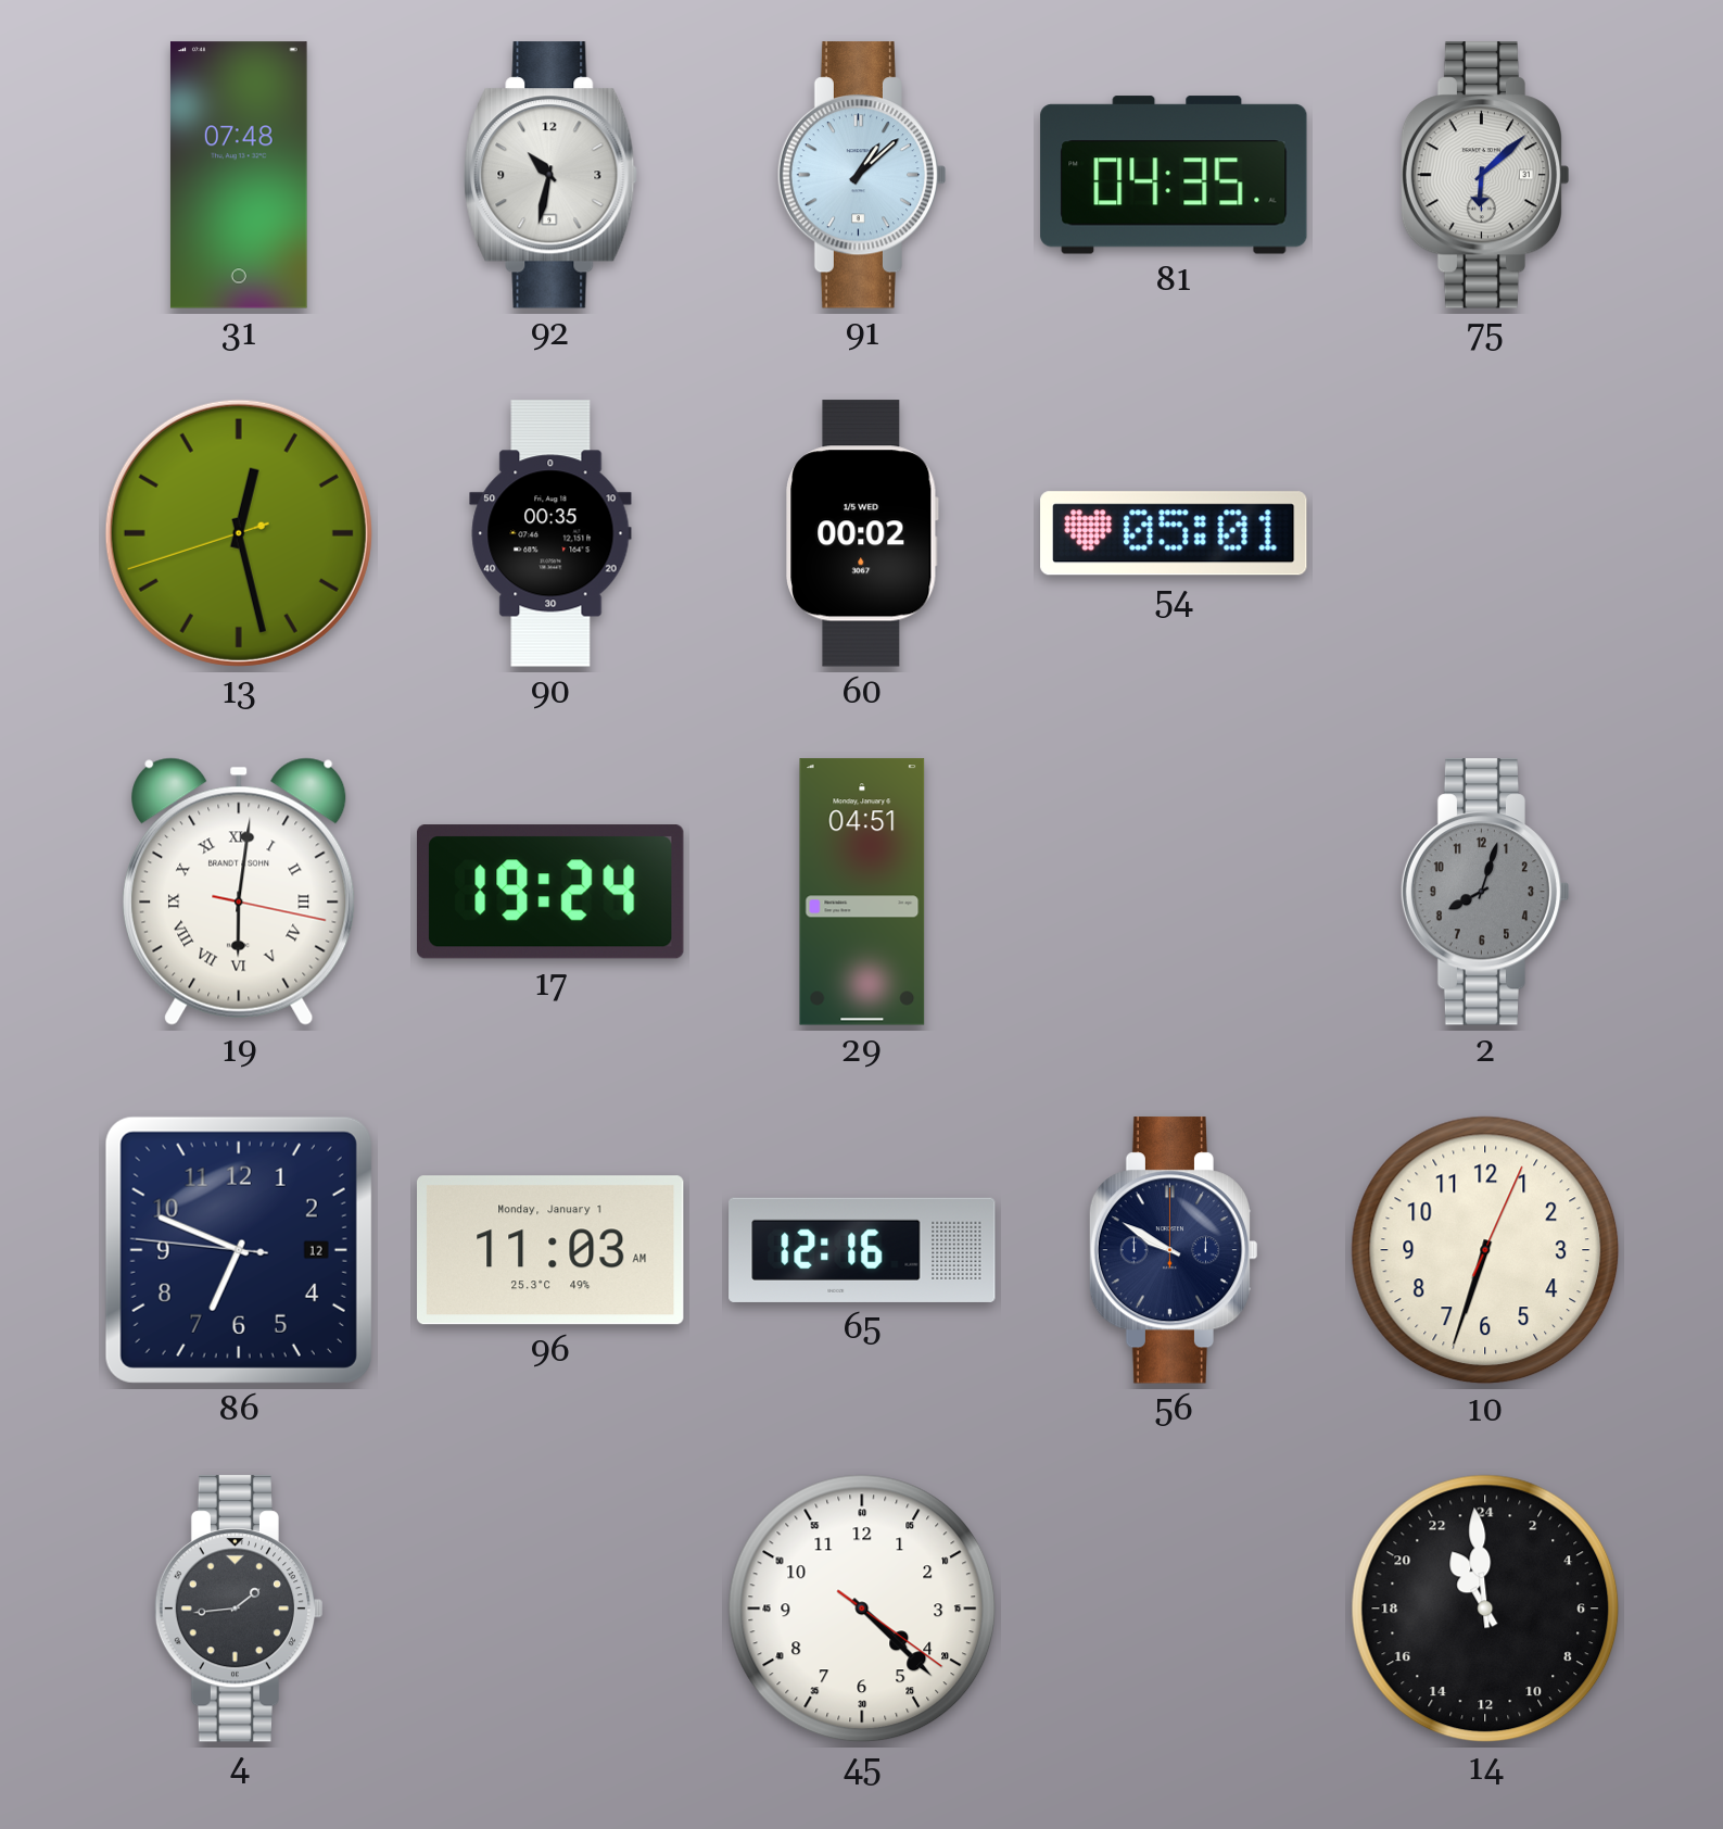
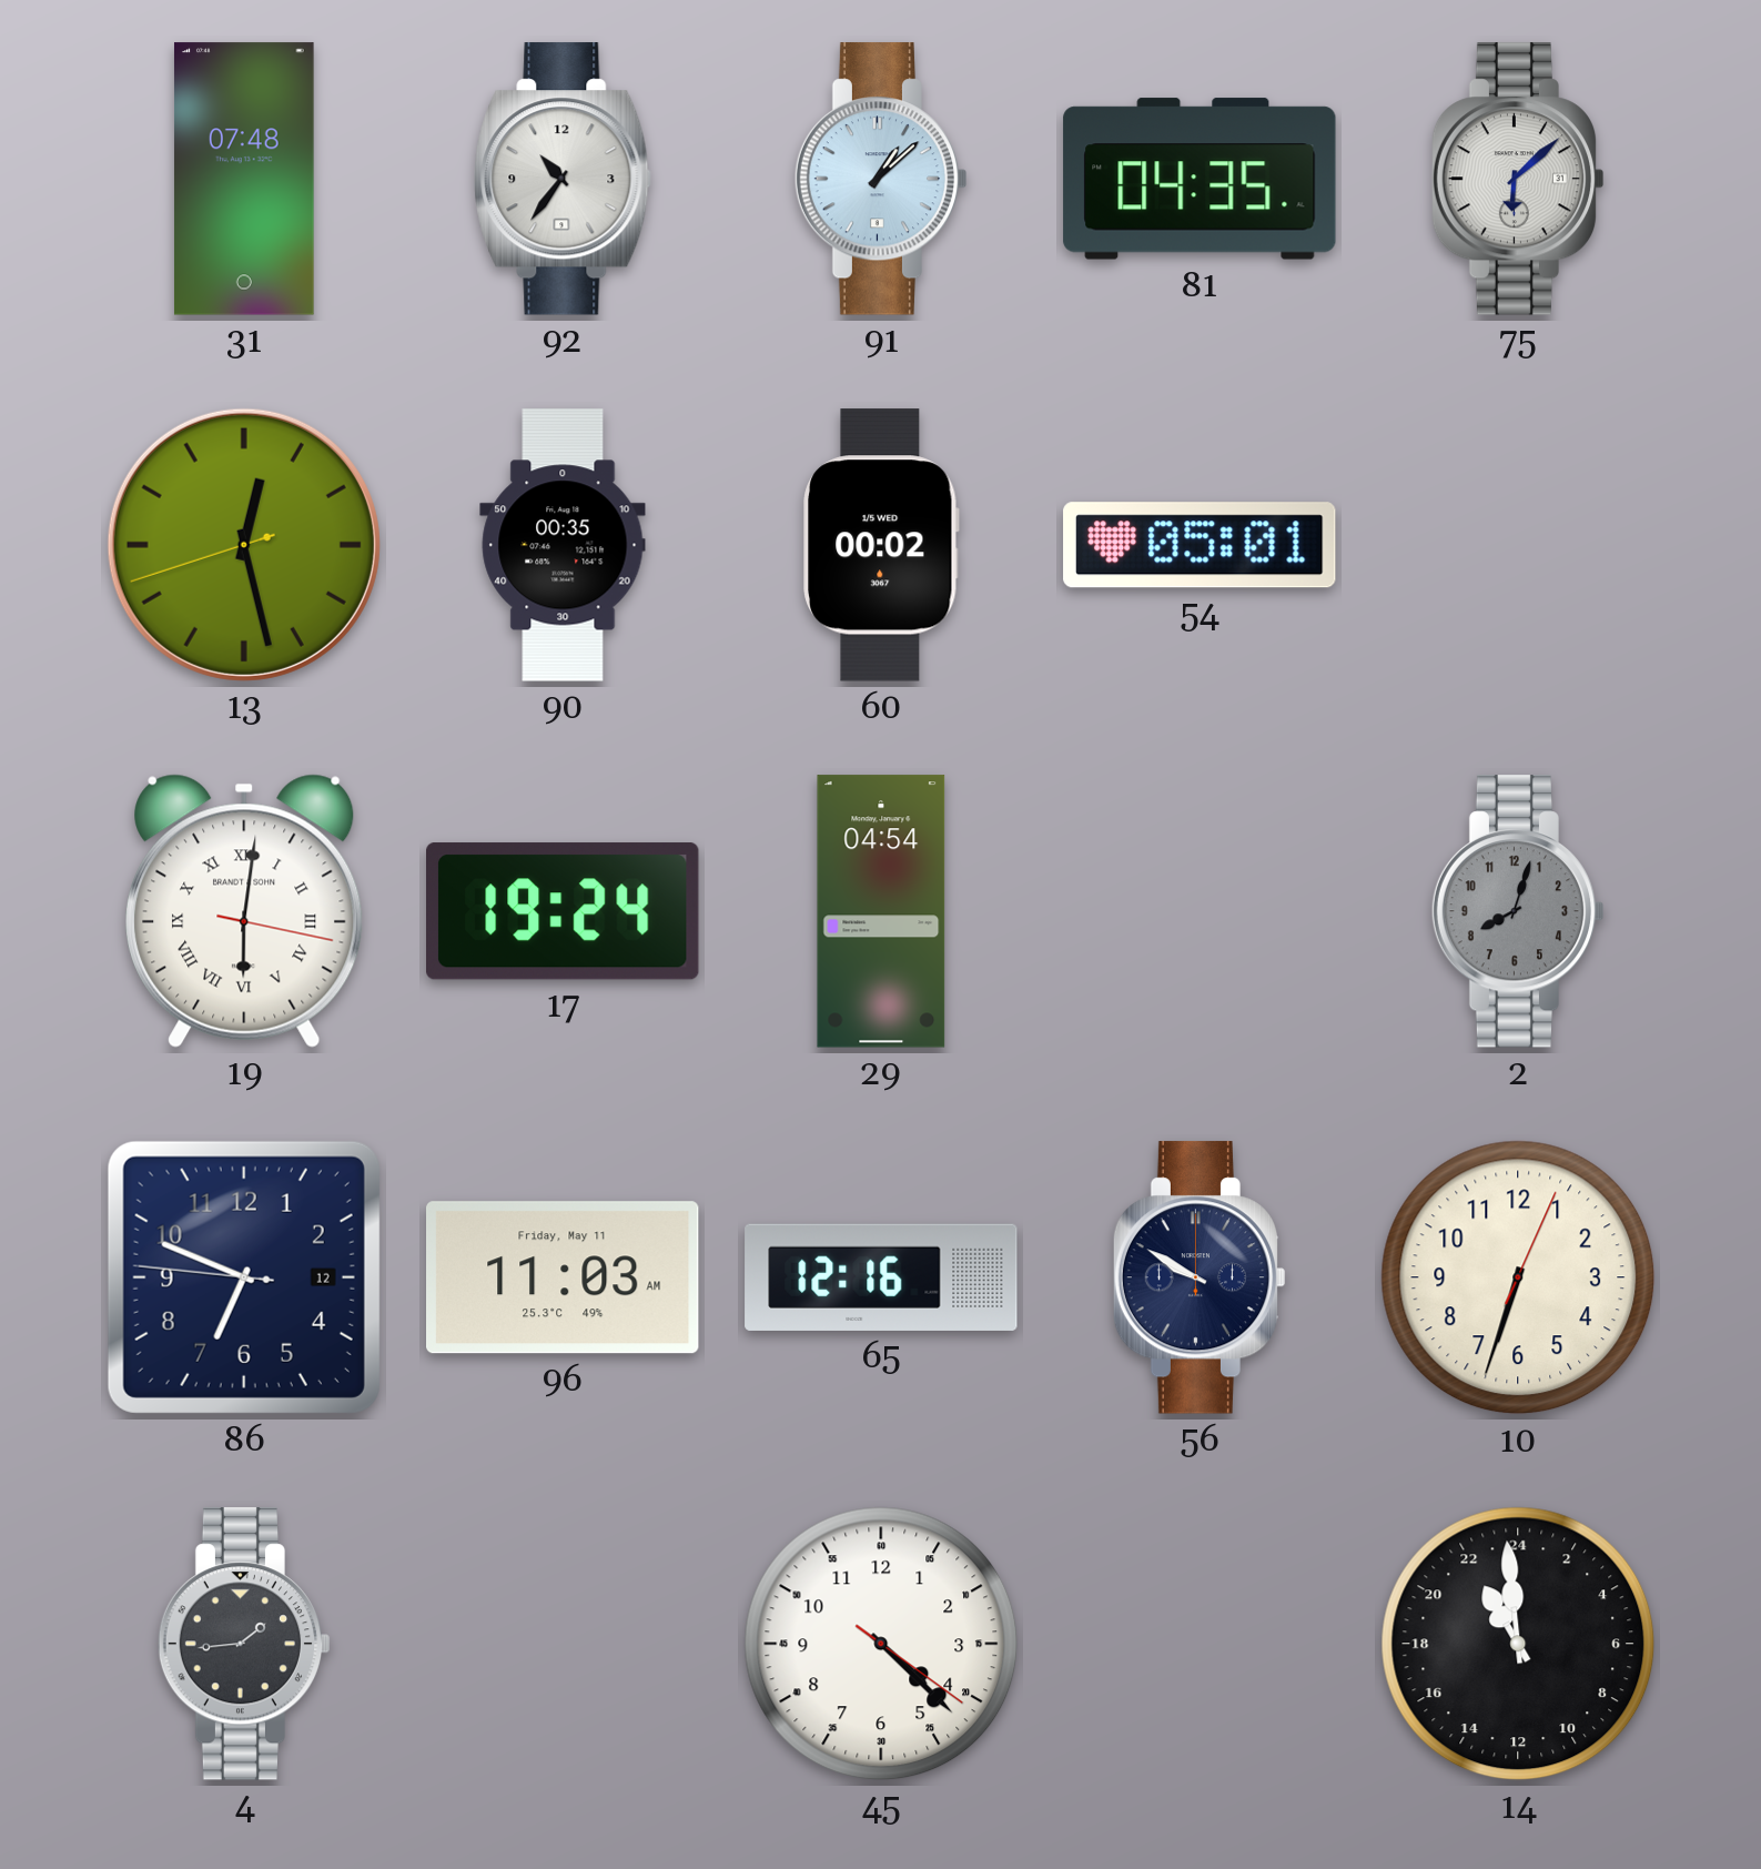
92: 10:32 -> 10:36 (563, 179)
29: 04:51 -> 04:54 (881, 911)
96 date: Monday, January 1 -> Friday, May 11 (564, 1277)
